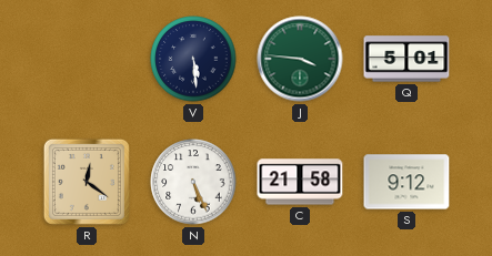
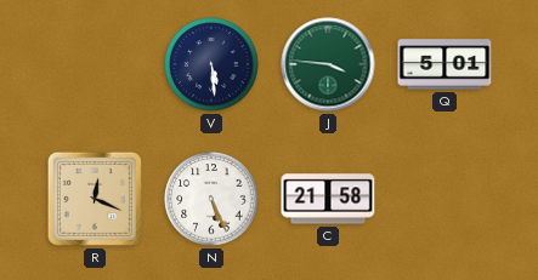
R: 12:21 -> 12:19 (95, 199)
S: 9:12 -> none (406, 182)
